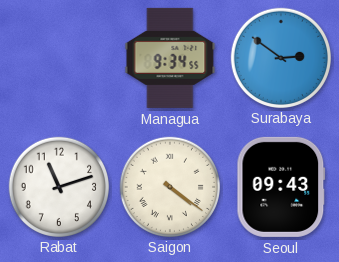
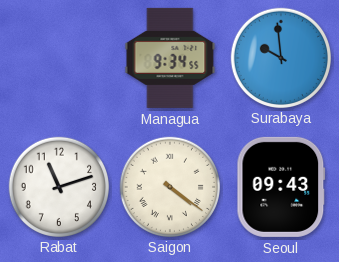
Surabaya: 2:51 -> 9:59 (280, 57)
